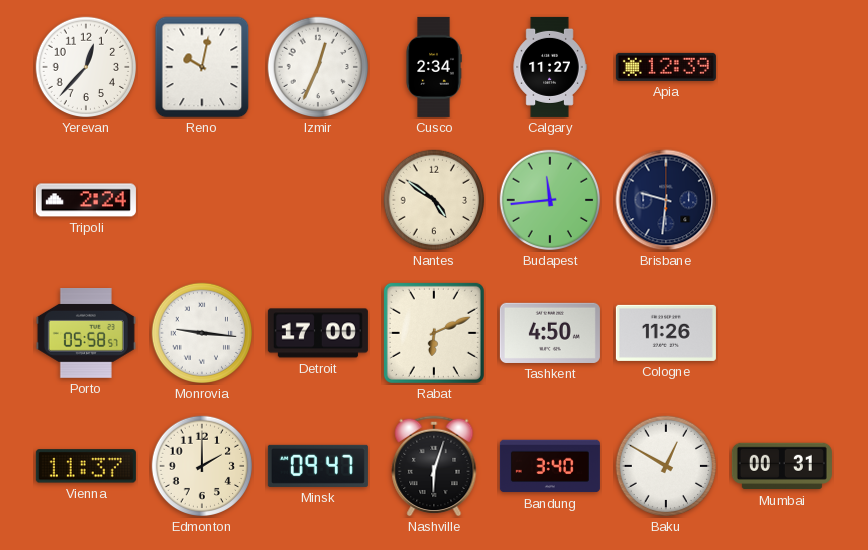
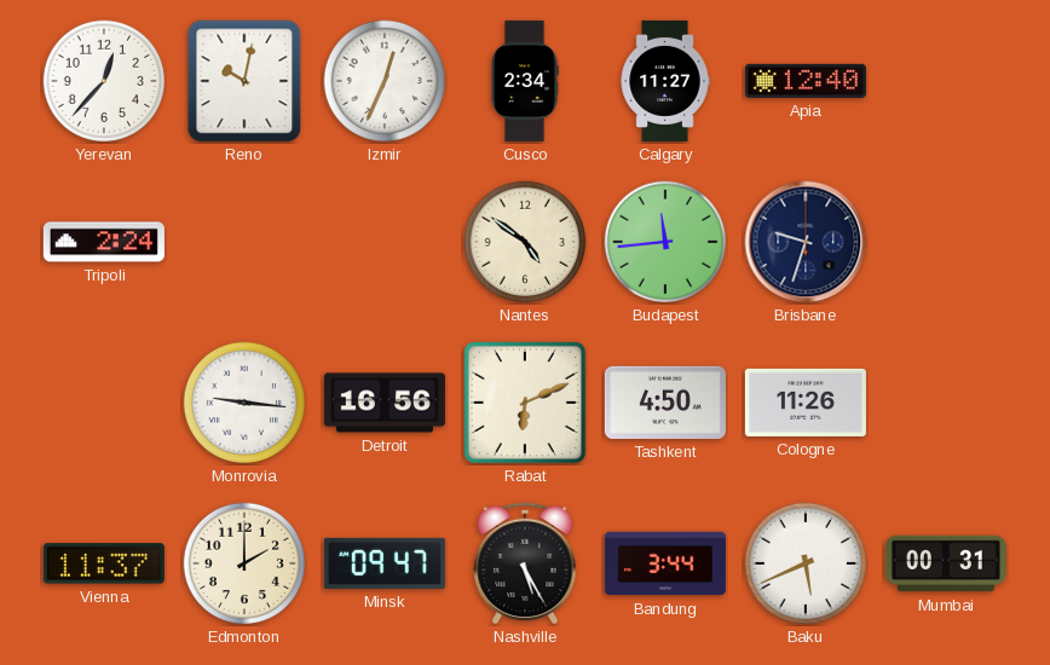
Apia: 12:39 -> 12:40 (806, 81)
Brisbane: 9:31 -> 9:33 (806, 242)
Porto: 05:58 -> none (86, 334)
Detroit: 17:00 -> 16:56 (385, 403)
Nashville: 6:03 -> 5:25 (525, 563)
Bandung: 3:40 -> 3:44 (665, 563)
Baku: 12:50 -> 5:41 (806, 563)
